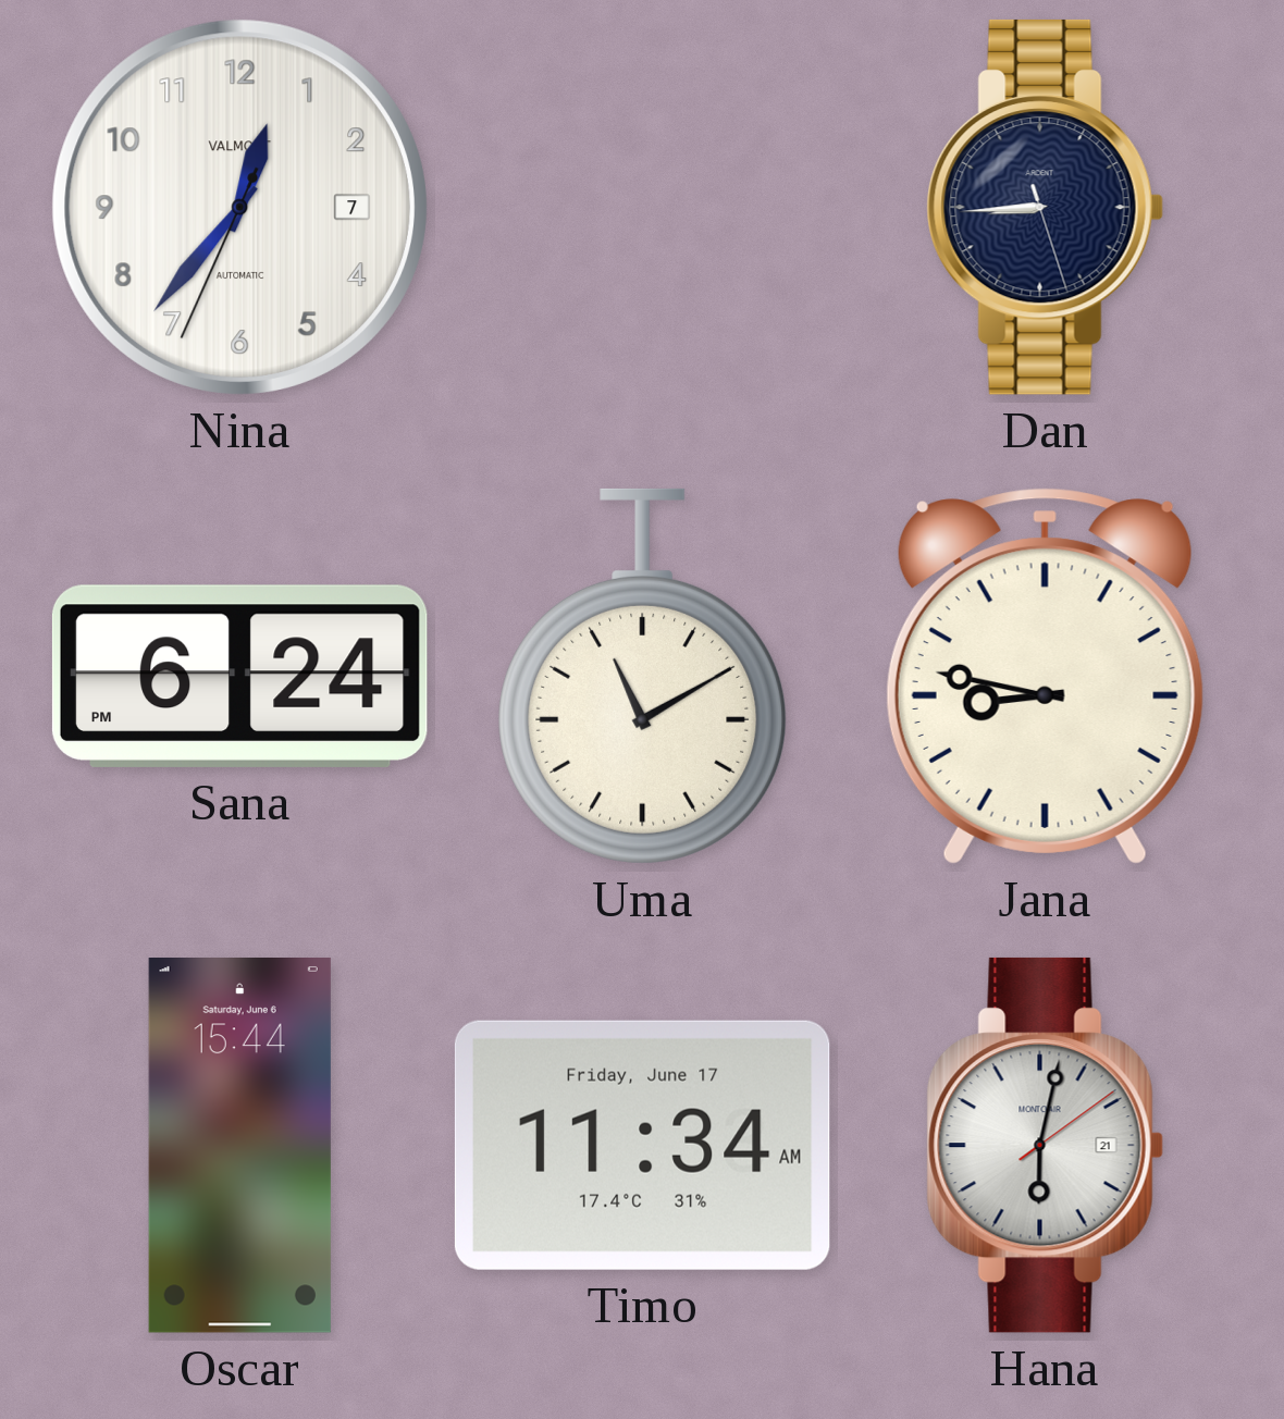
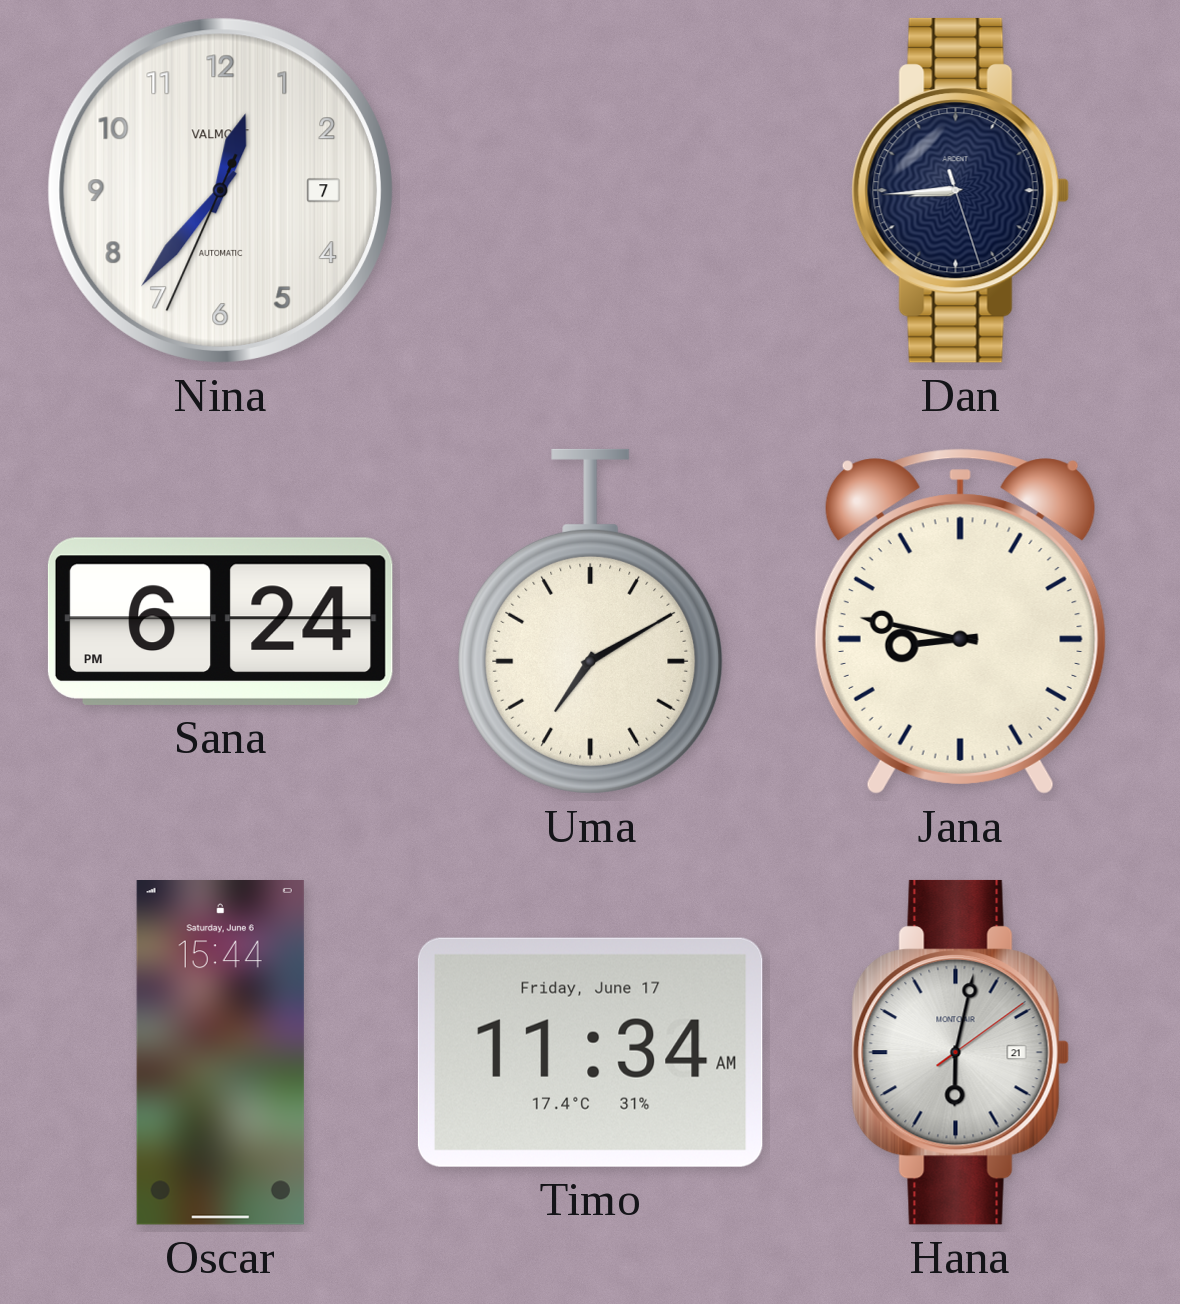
Uma: 11:10 -> 7:10 (591, 621)
